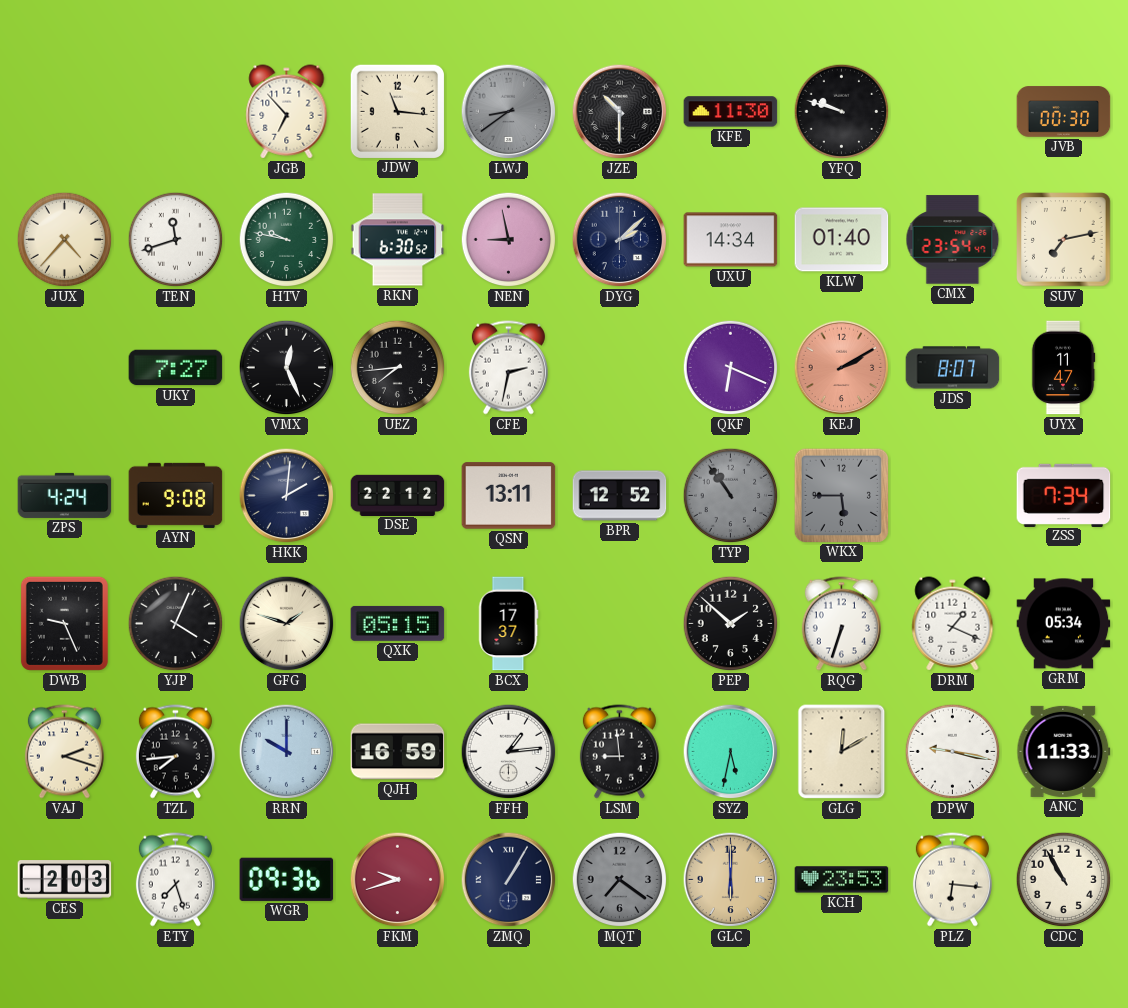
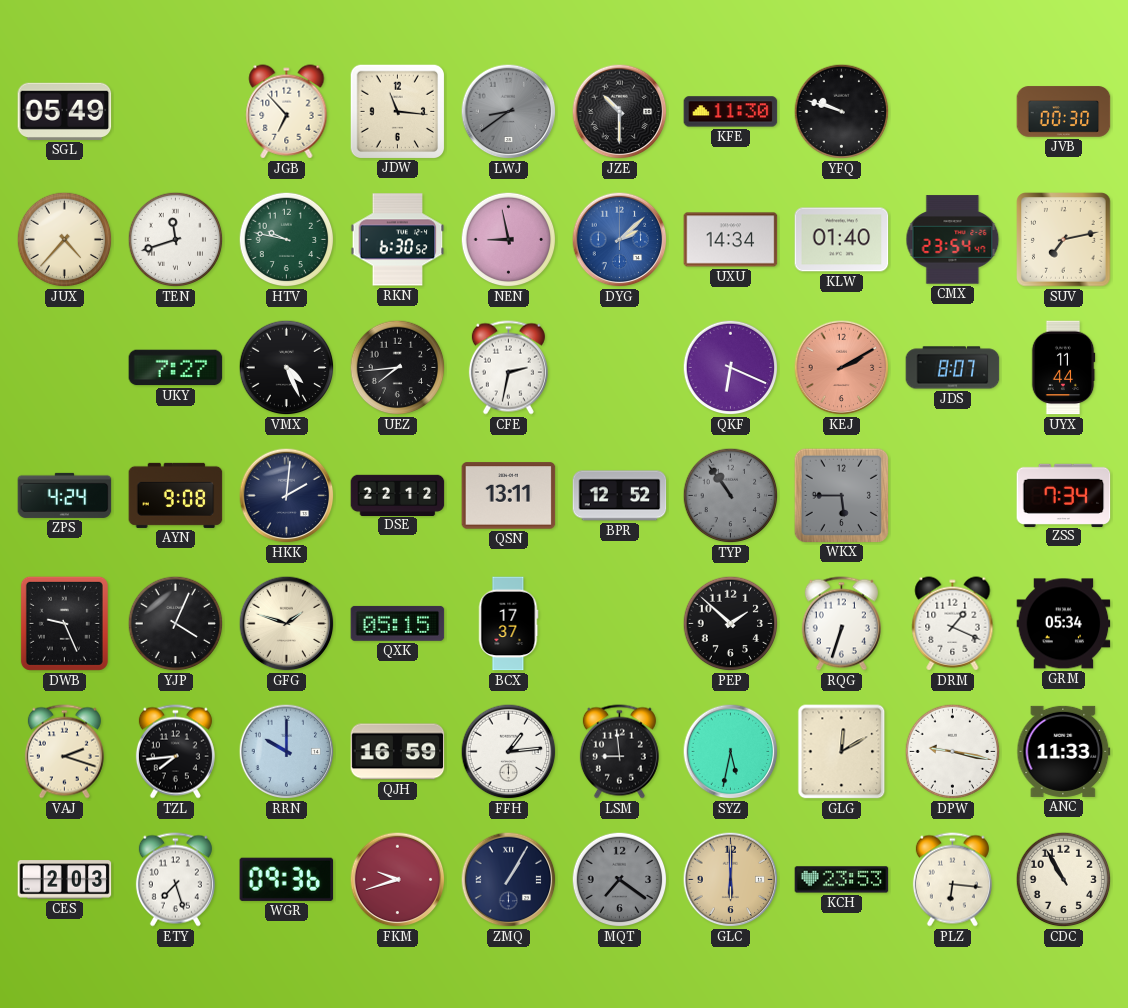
SGL: none -> 05:49 (65, 111)
DYG dial: navy -> blue (620, 240)
VMX: 12:26 -> 4:26 (287, 368)
UYX: 11:47 -> 11:44 (1063, 368)
